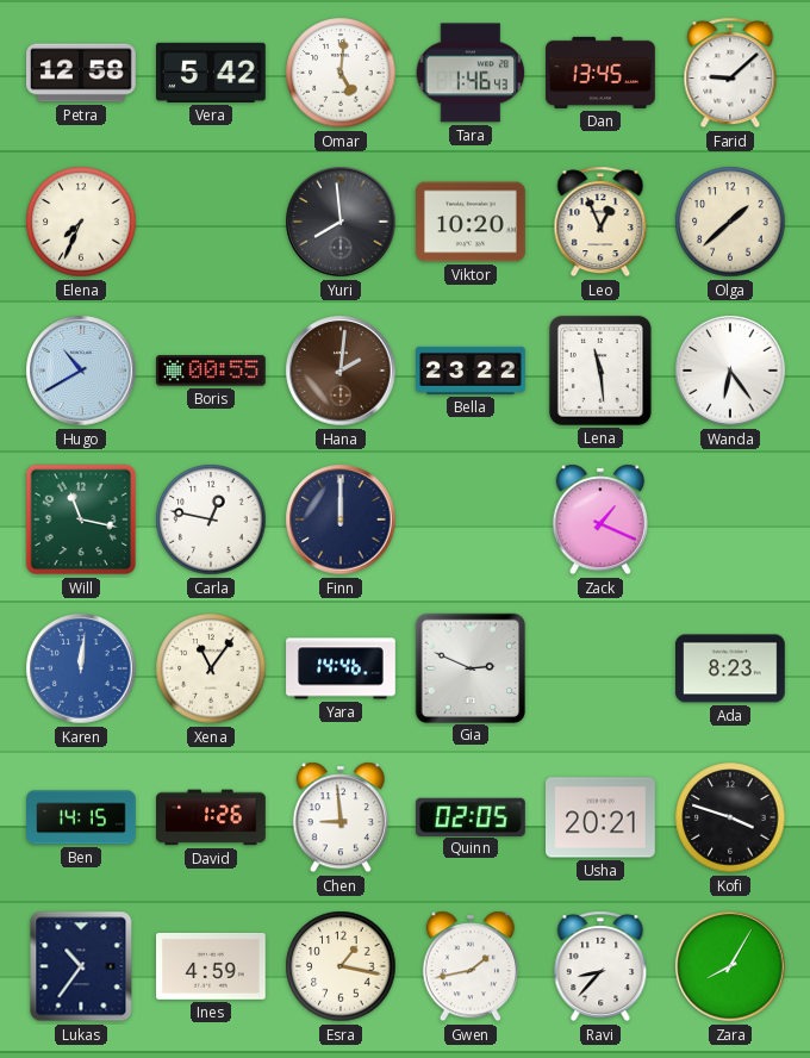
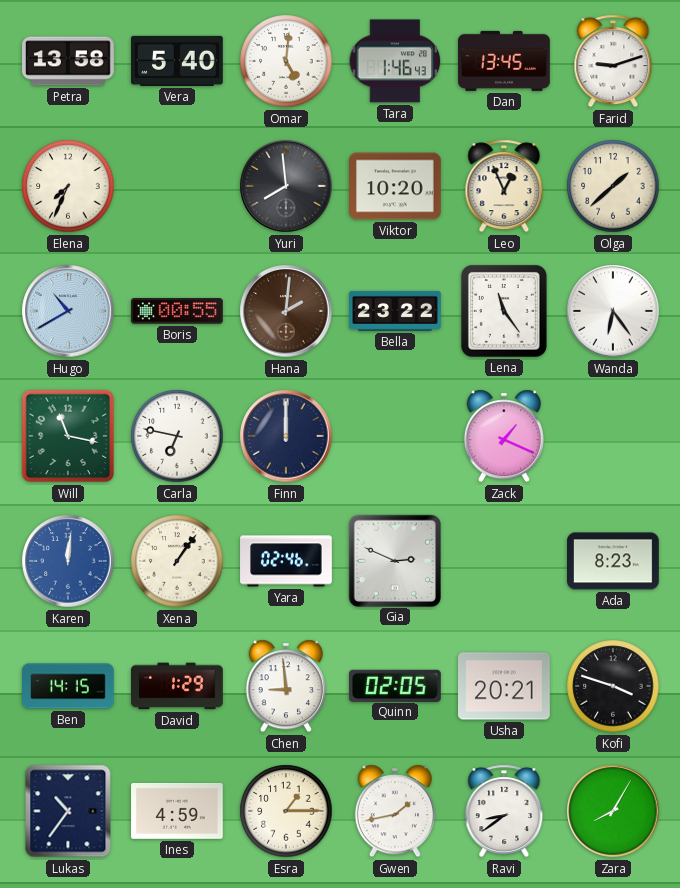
Petra: 12:58 -> 13:58 (69, 61)
Vera: 5:42 -> 5:40 (178, 61)
Farid: 9:08 -> 9:12 (613, 61)
Lena: 11:29 -> 11:24 (504, 311)
Carla: 12:47 -> 6:47 (177, 436)
Xena: 11:06 -> 1:06 (177, 561)
Yara: 14:46 -> 02:46 (286, 561)
David: 1:26 -> 1:29 (177, 686)
Esra: 1:17 -> 1:15 (286, 811)
Ravi: 8:37 -> 8:39 (504, 811)
